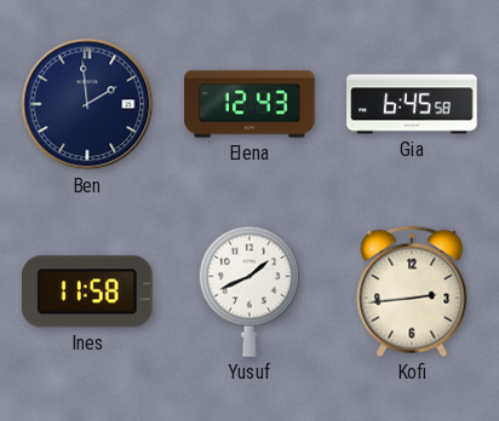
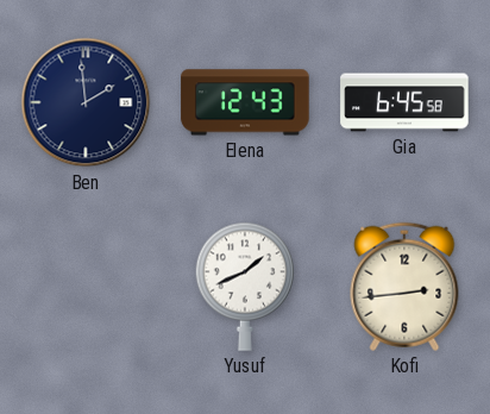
Ines: 11:58 -> none (88, 292)
